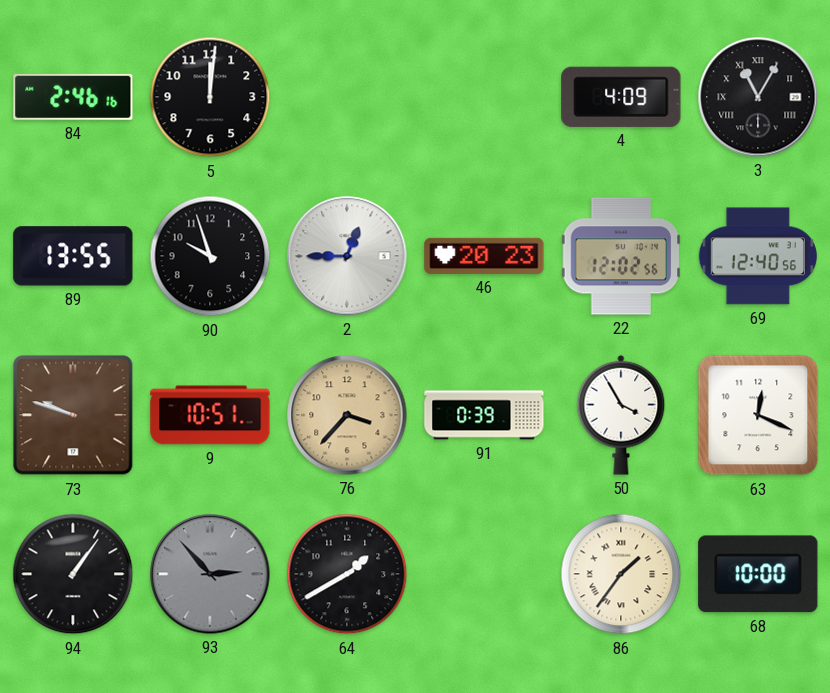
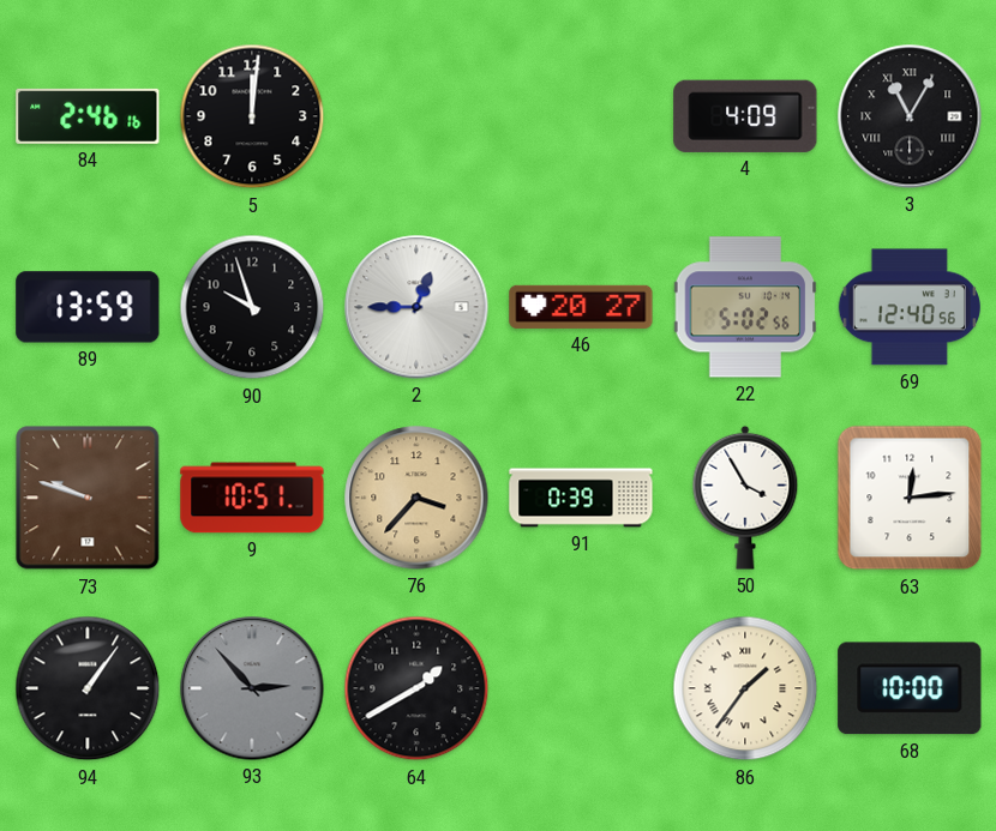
89: 13:55 -> 13:59 (88, 307)
46: 20:23 -> 20:27 (581, 307)
22: 12:02 -> 5:02 (745, 307)
63: 12:19 -> 12:14 (910, 498)
